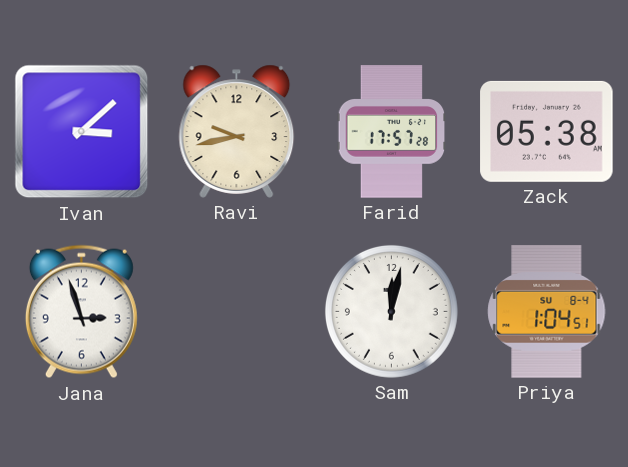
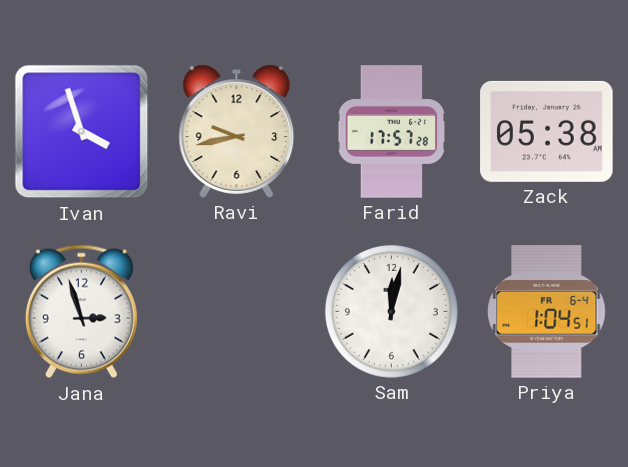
Ivan: 3:08 -> 3:57 (82, 132)
Priya date: SU 8-4 -> FR 6-4 (547, 312)
